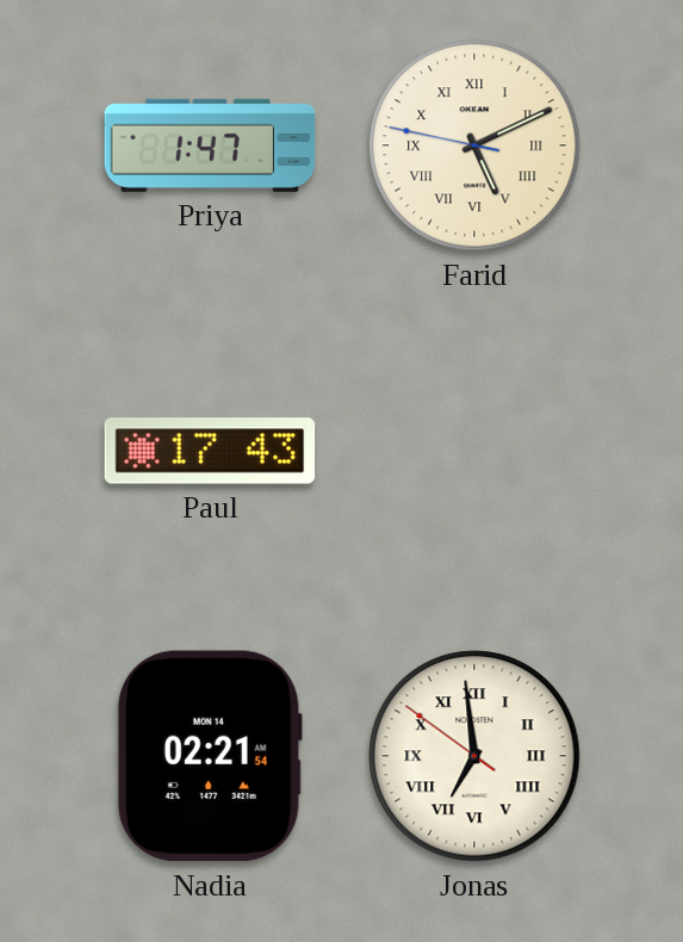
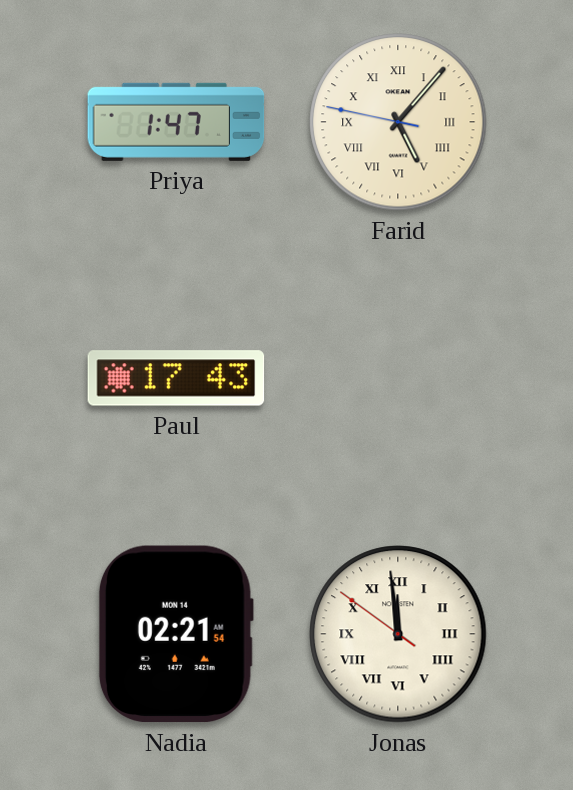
Farid: 5:10 -> 5:06 (398, 122)
Jonas: 6:58 -> 11:58 (398, 634)
